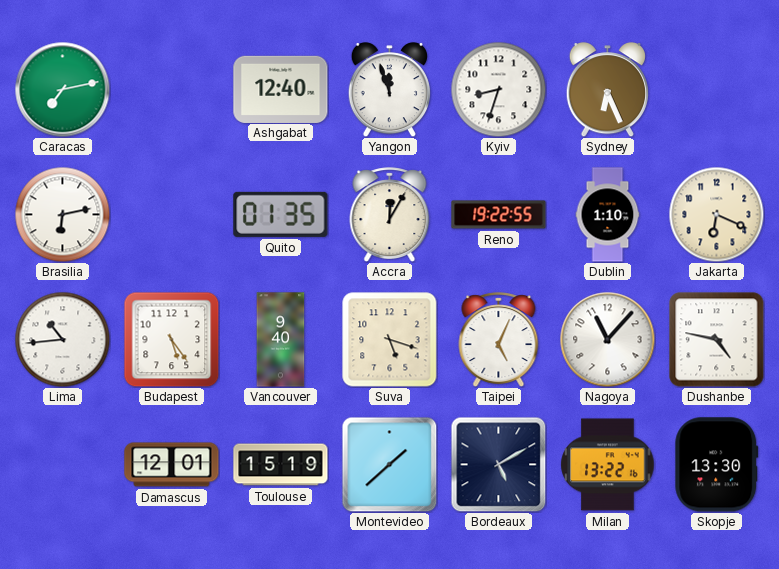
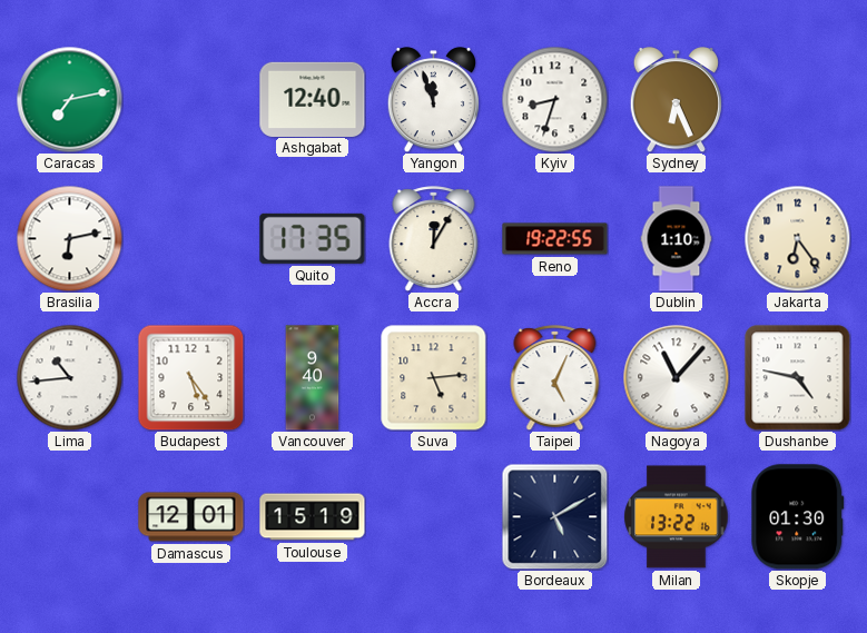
Quito: 01:35 -> 17:35 (313, 238)
Jakarta: 6:19 -> 6:24 (797, 238)
Suva: 5:18 -> 5:14 (434, 378)
Montevideo: 1:38 -> none (389, 464)
Skopje: 13:30 -> 01:30 (798, 517)
